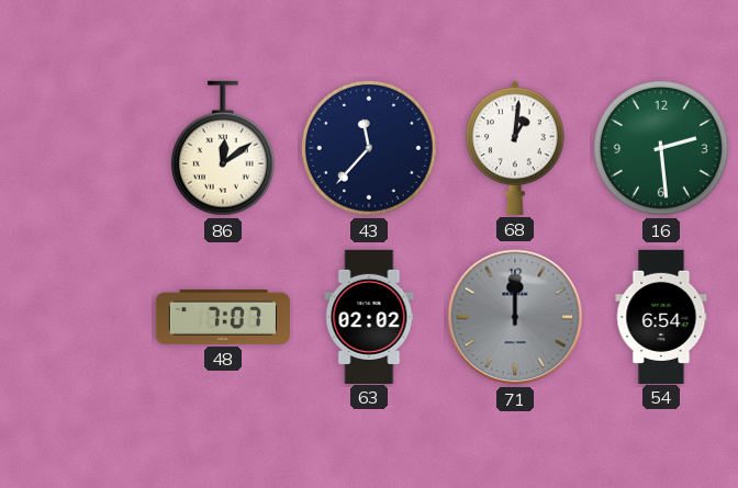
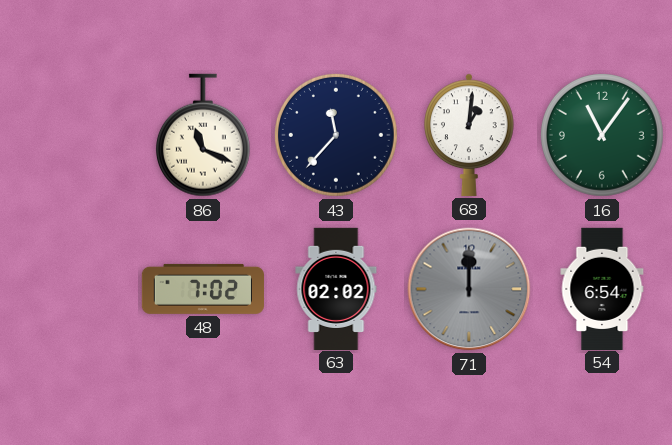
86: 12:09 -> 11:19 (203, 135)
16: 2:29 -> 11:06 (602, 135)
48: 7:07 -> 7:02 (203, 289)
